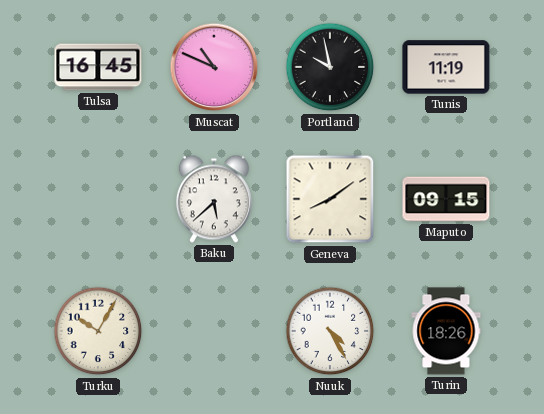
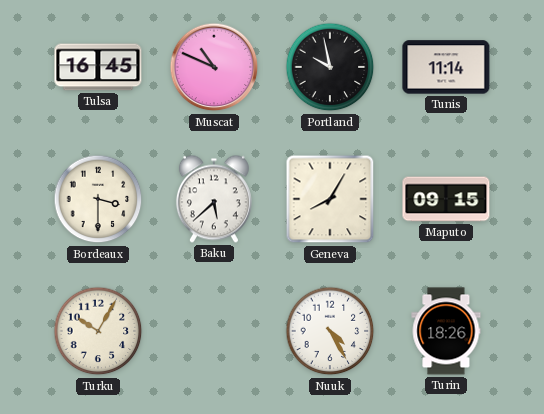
Tunis: 11:19 -> 11:14 (446, 67)
Bordeaux: none -> 3:30 (98, 199)
Geneva: 8:09 -> 8:05 (330, 199)
